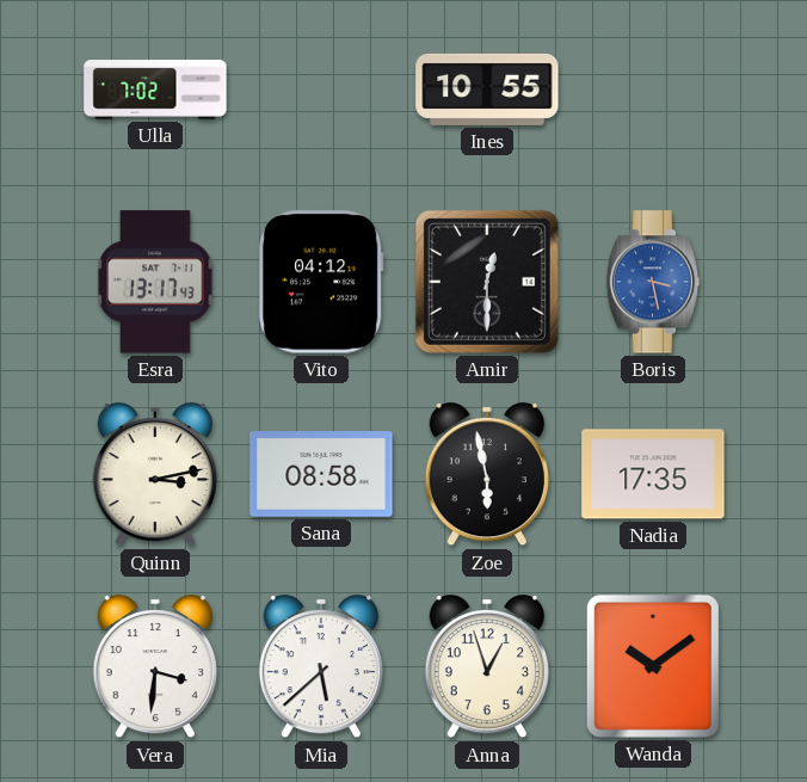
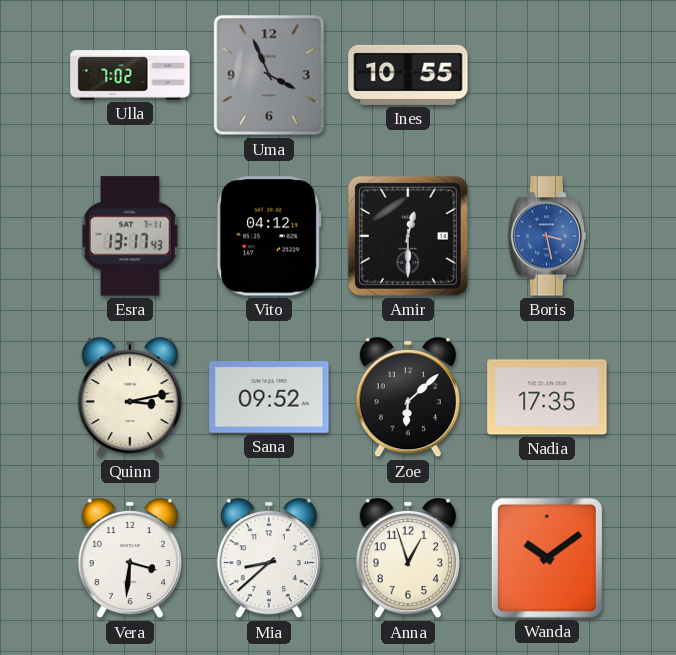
Uma: none -> 3:56 (269, 75)
Sana: 08:58 -> 09:52 (269, 397)
Zoe: 5:58 -> 6:08 (408, 397)
Mia: 5:38 -> 8:38 (269, 558)
